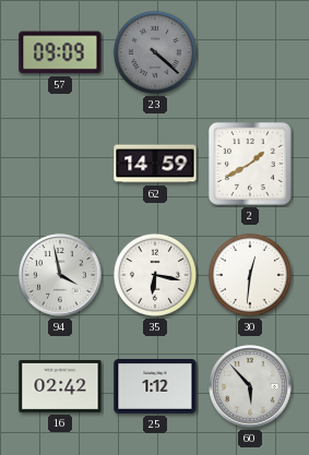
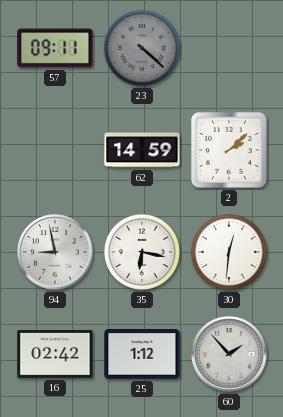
57: 09:09 -> 09:11 (55, 48)
2: 1:40 -> 2:08 (229, 150)
94: 3:58 -> 8:58 (55, 252)
60: 5:53 -> 1:53 (229, 354)
